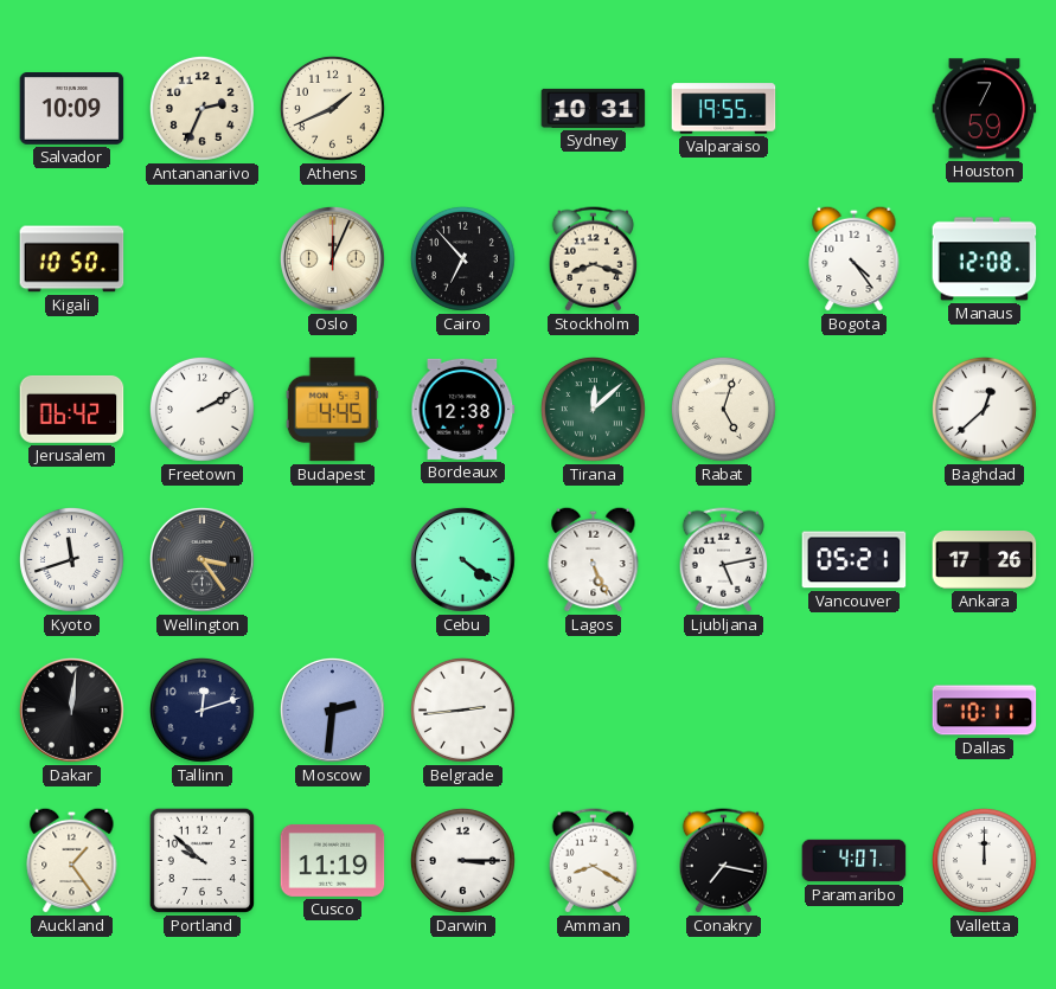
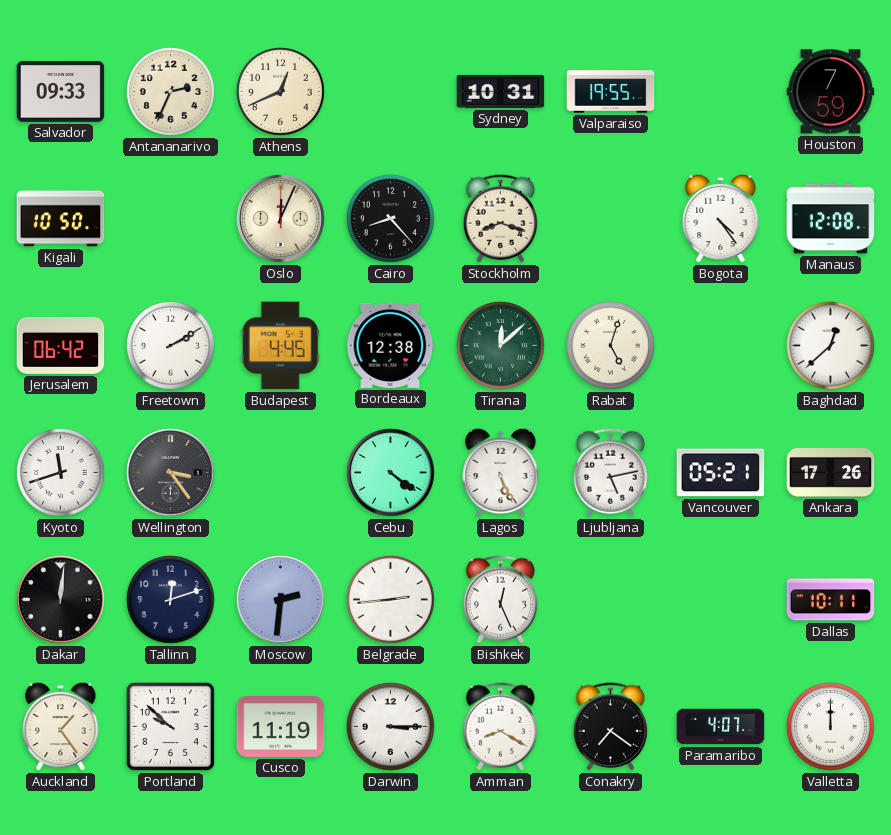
Salvador: 10:09 -> 09:33 (61, 92)
Athens: 1:41 -> 12:41 (280, 91)
Cairo: 6:53 -> 8:23 (390, 218)
Bishkek: none -> 12:26 (501, 600)
Conakry: 7:17 -> 7:21 (611, 727)
